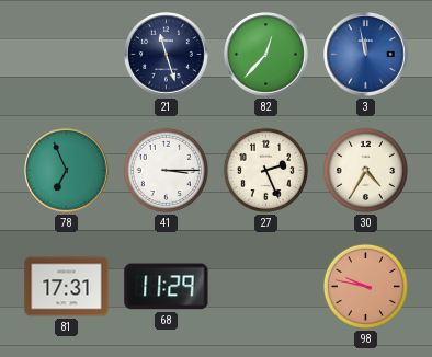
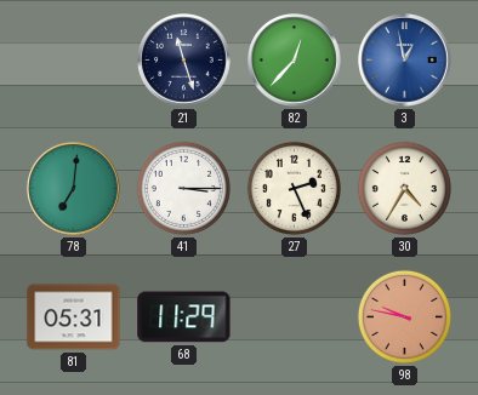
3: 11:58 -> 12:58 (405, 61)
78: 6:56 -> 7:01 (74, 189)
81: 17:31 -> 05:31 (74, 317)
